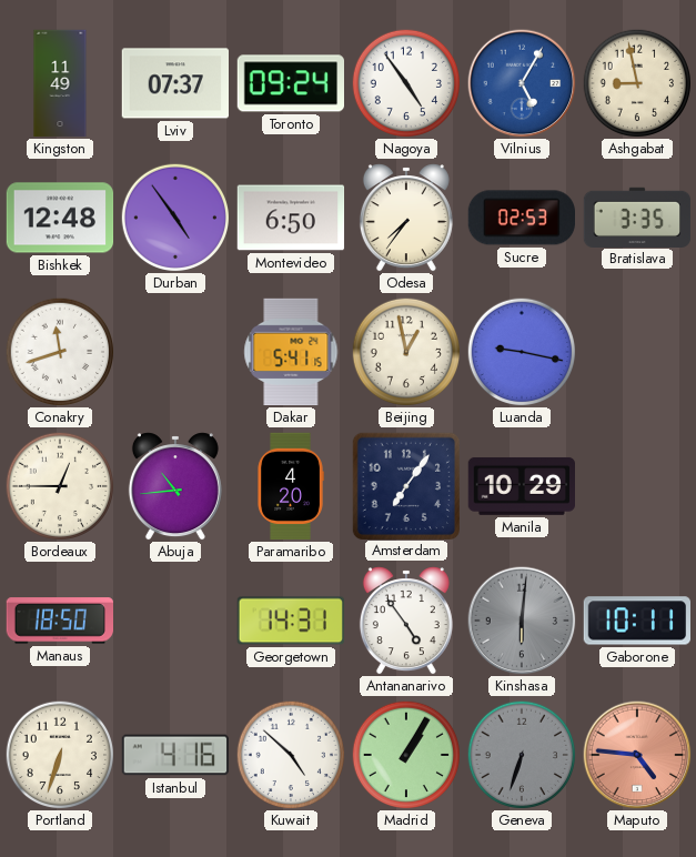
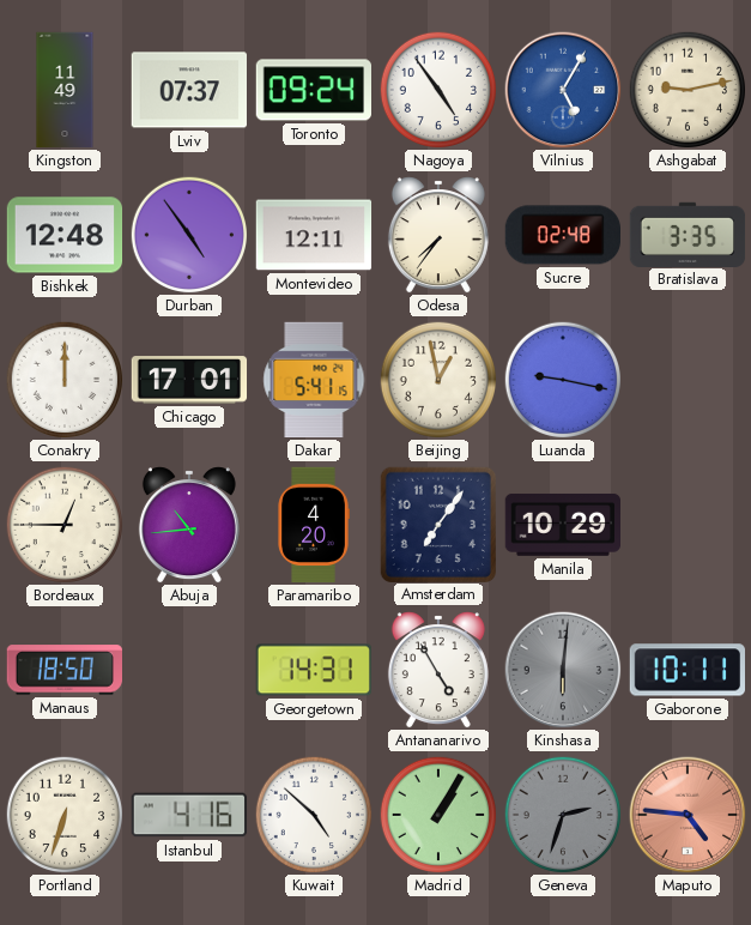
Ashgabat: 8:58 -> 9:13 (688, 90)
Montevideo: 6:50 -> 12:11 (314, 235)
Sucre: 02:53 -> 02:48 (562, 235)
Conakry: 11:42 -> 12:00 (65, 380)
Chicago: none -> 17:01 (189, 380)
Antananarivo: 4:54 -> 4:55 (438, 670)
Geneva: 6:33 -> 2:33 (563, 815)
